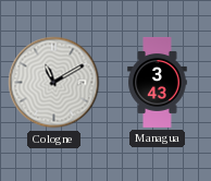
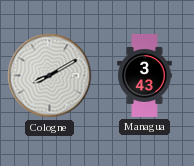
Cologne: 11:10 -> 8:10 (50, 76)
